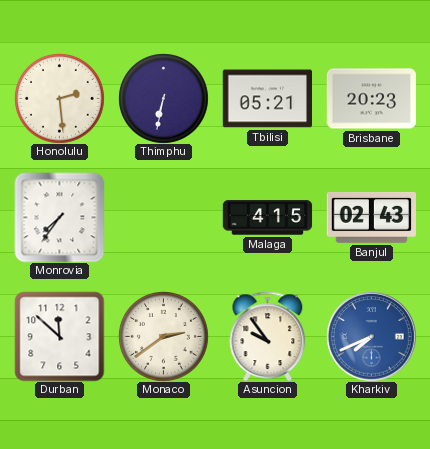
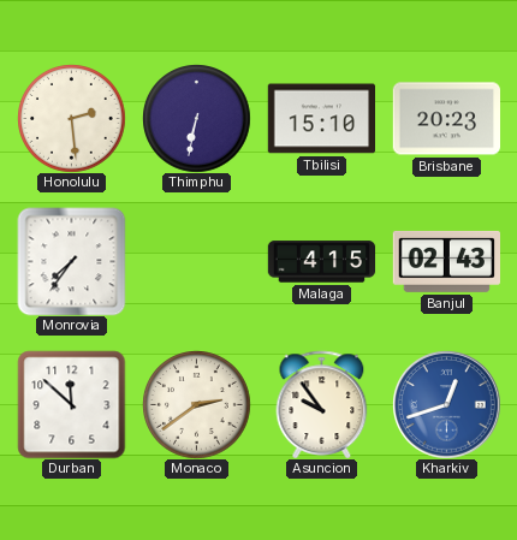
Tbilisi: 05:21 -> 15:10 (321, 119)
Kharkiv: 7:41 -> 12:42 (447, 405)
